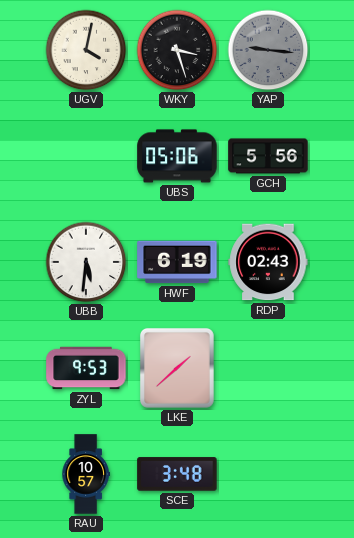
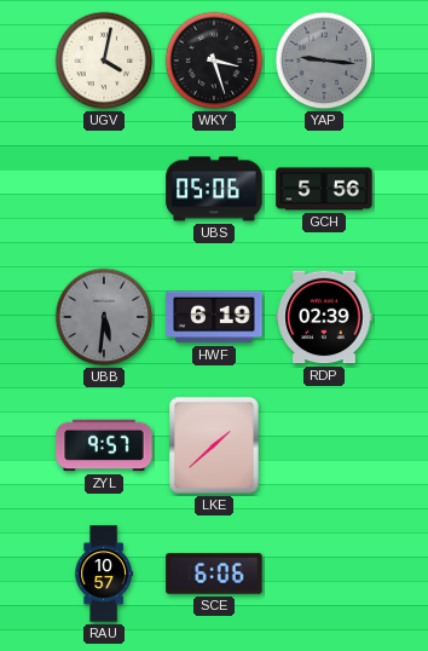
UBB dial: white -> grey (104, 317)
RDP: 02:43 -> 02:39 (324, 317)
ZYL: 9:53 -> 9:57 (104, 445)
SCE: 3:48 -> 6:06 (214, 574)
